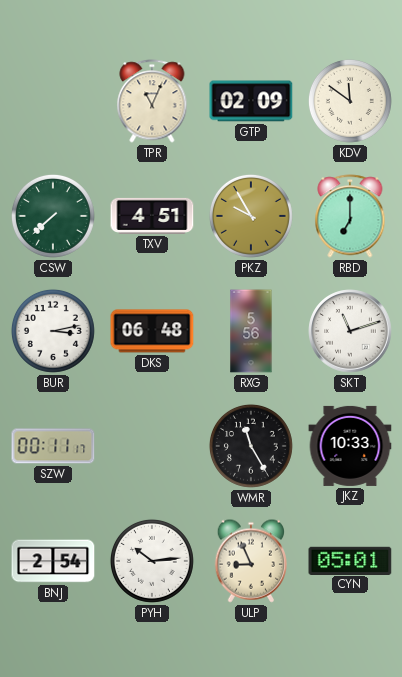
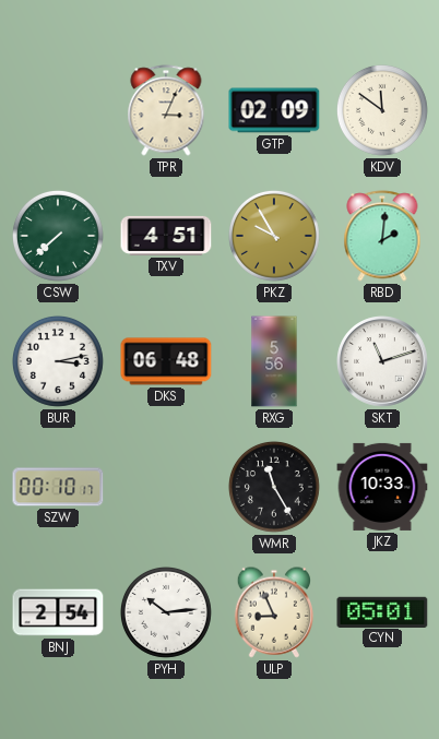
TPR: 11:04 -> 3:04 (166, 110)
RBD: 7:00 -> 2:01 (382, 236)
SZW: 00:11 -> 00:10 (58, 487)
